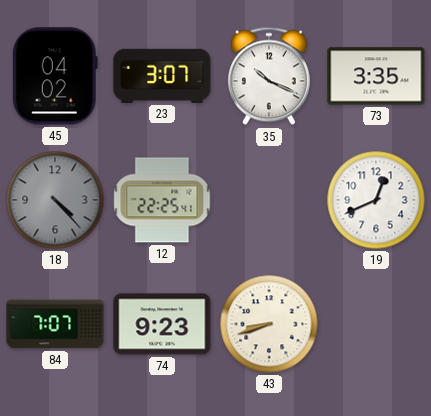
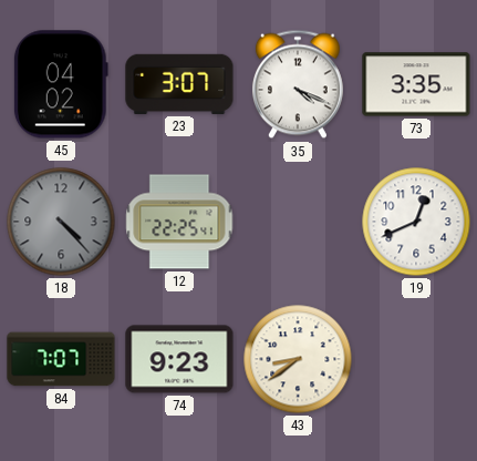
35: 10:19 -> 4:19 (298, 84)
43: 8:42 -> 8:39 (298, 359)
